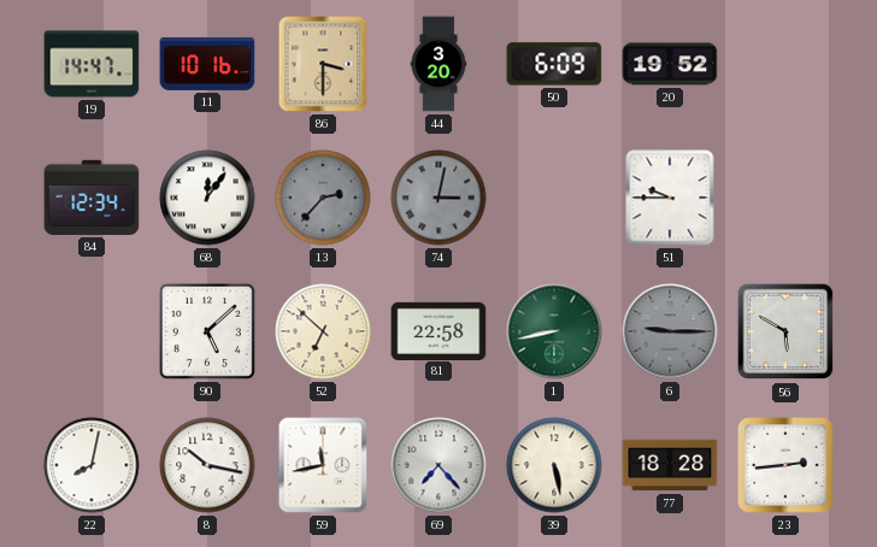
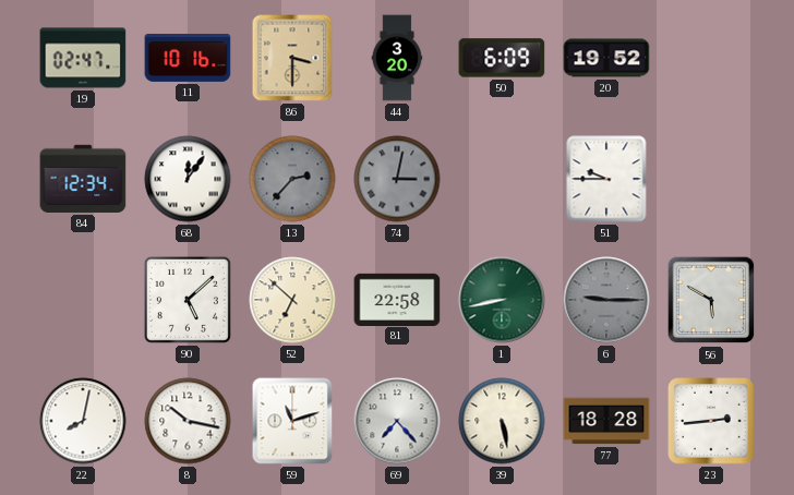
19: 14:47 -> 02:47 (83, 58)
59: 11:43 -> 11:12 (292, 421)
